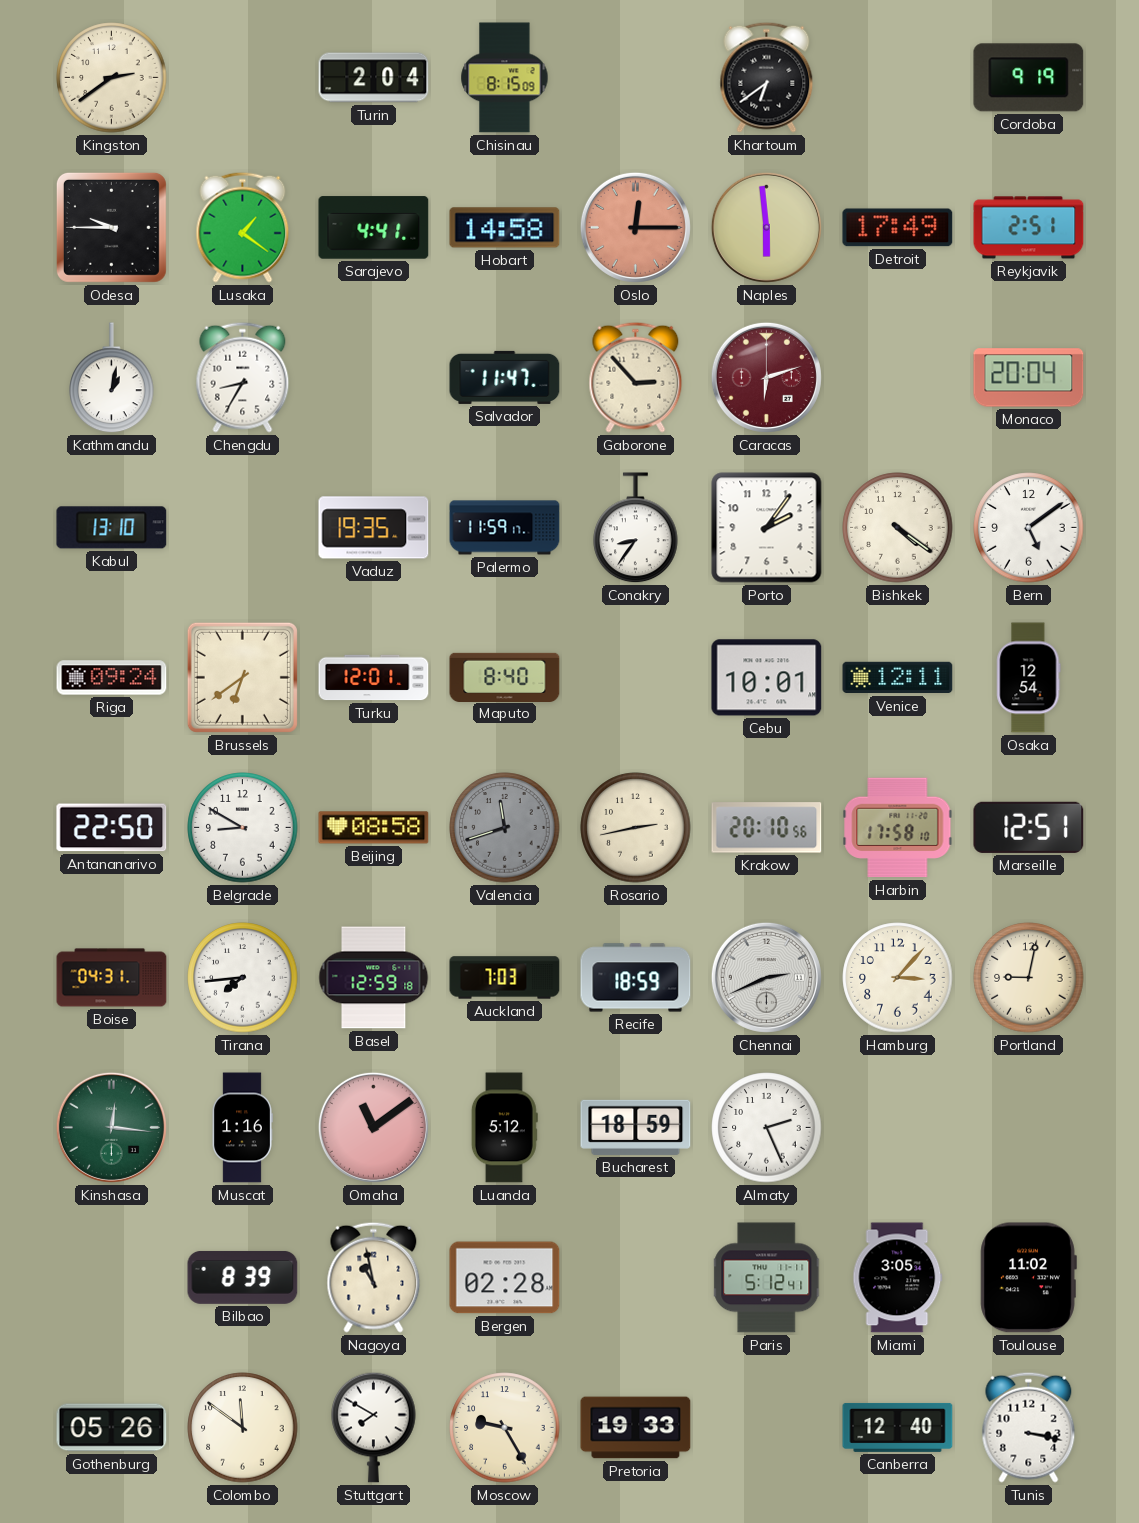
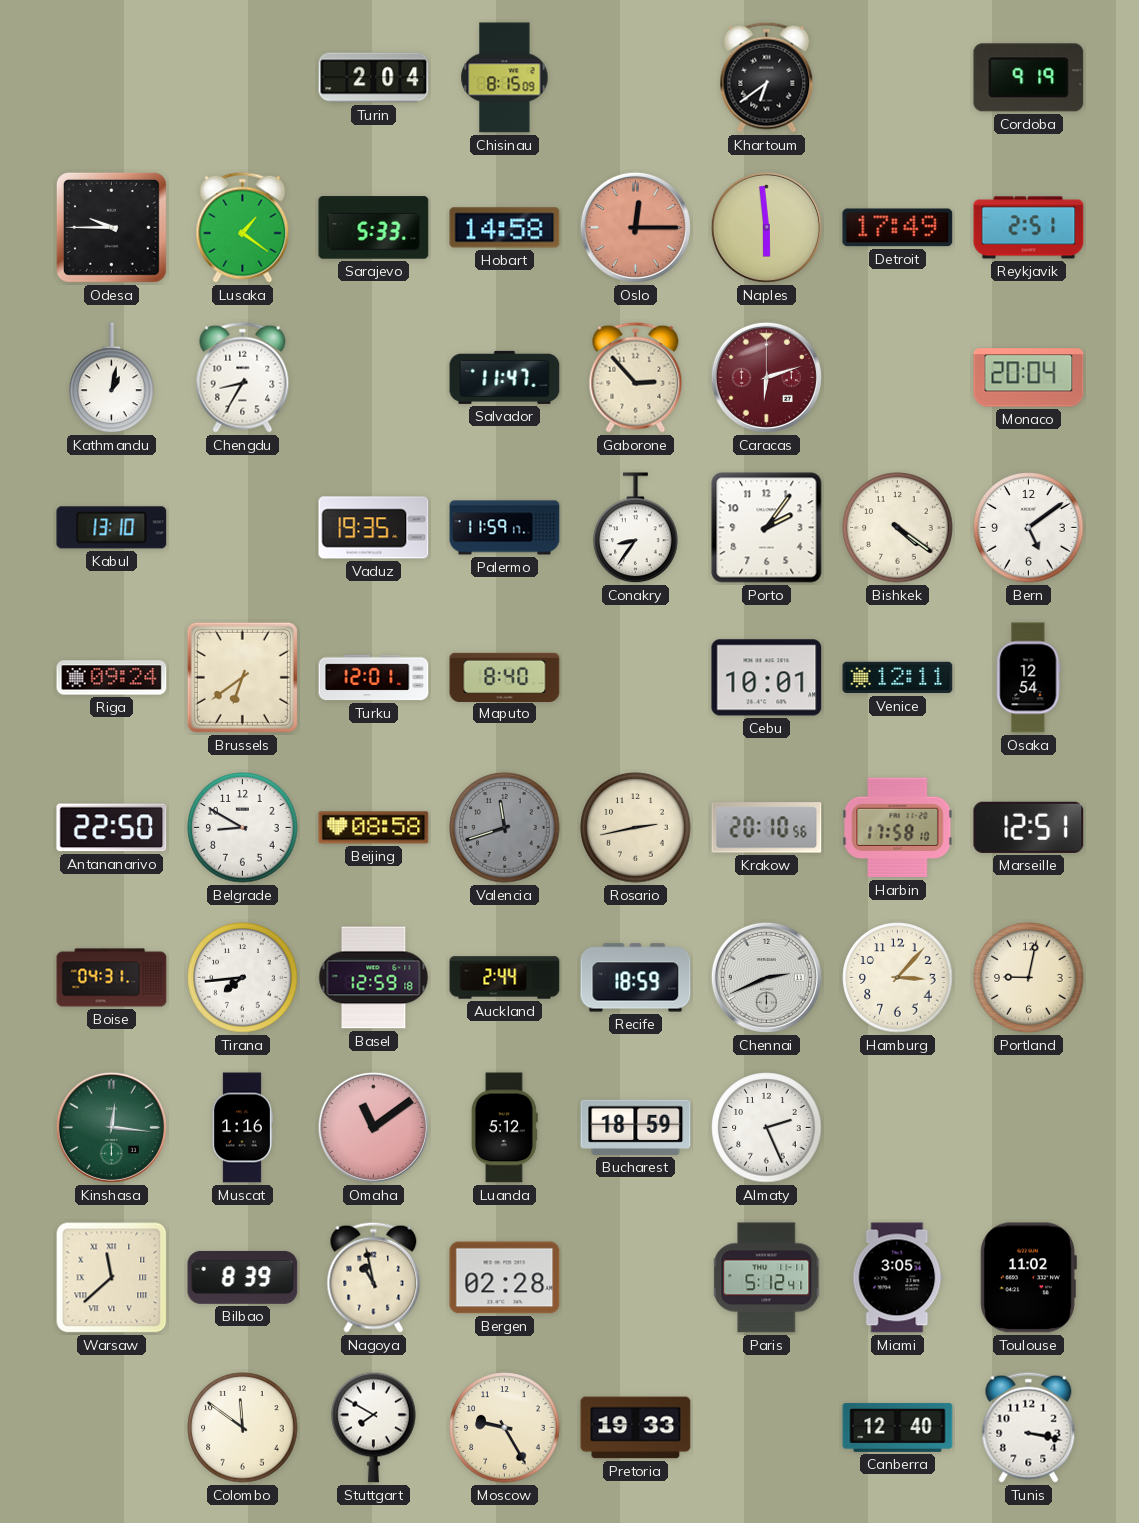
Kingston: 2:39 -> none (112, 78)
Sarajevo: 4:41 -> 5:33 (374, 228)
Auckland: 7:03 -> 2:44 (505, 978)
Warsaw: none -> 11:38 (112, 1278)
Gothenburg: 05:26 -> none (112, 1428)
